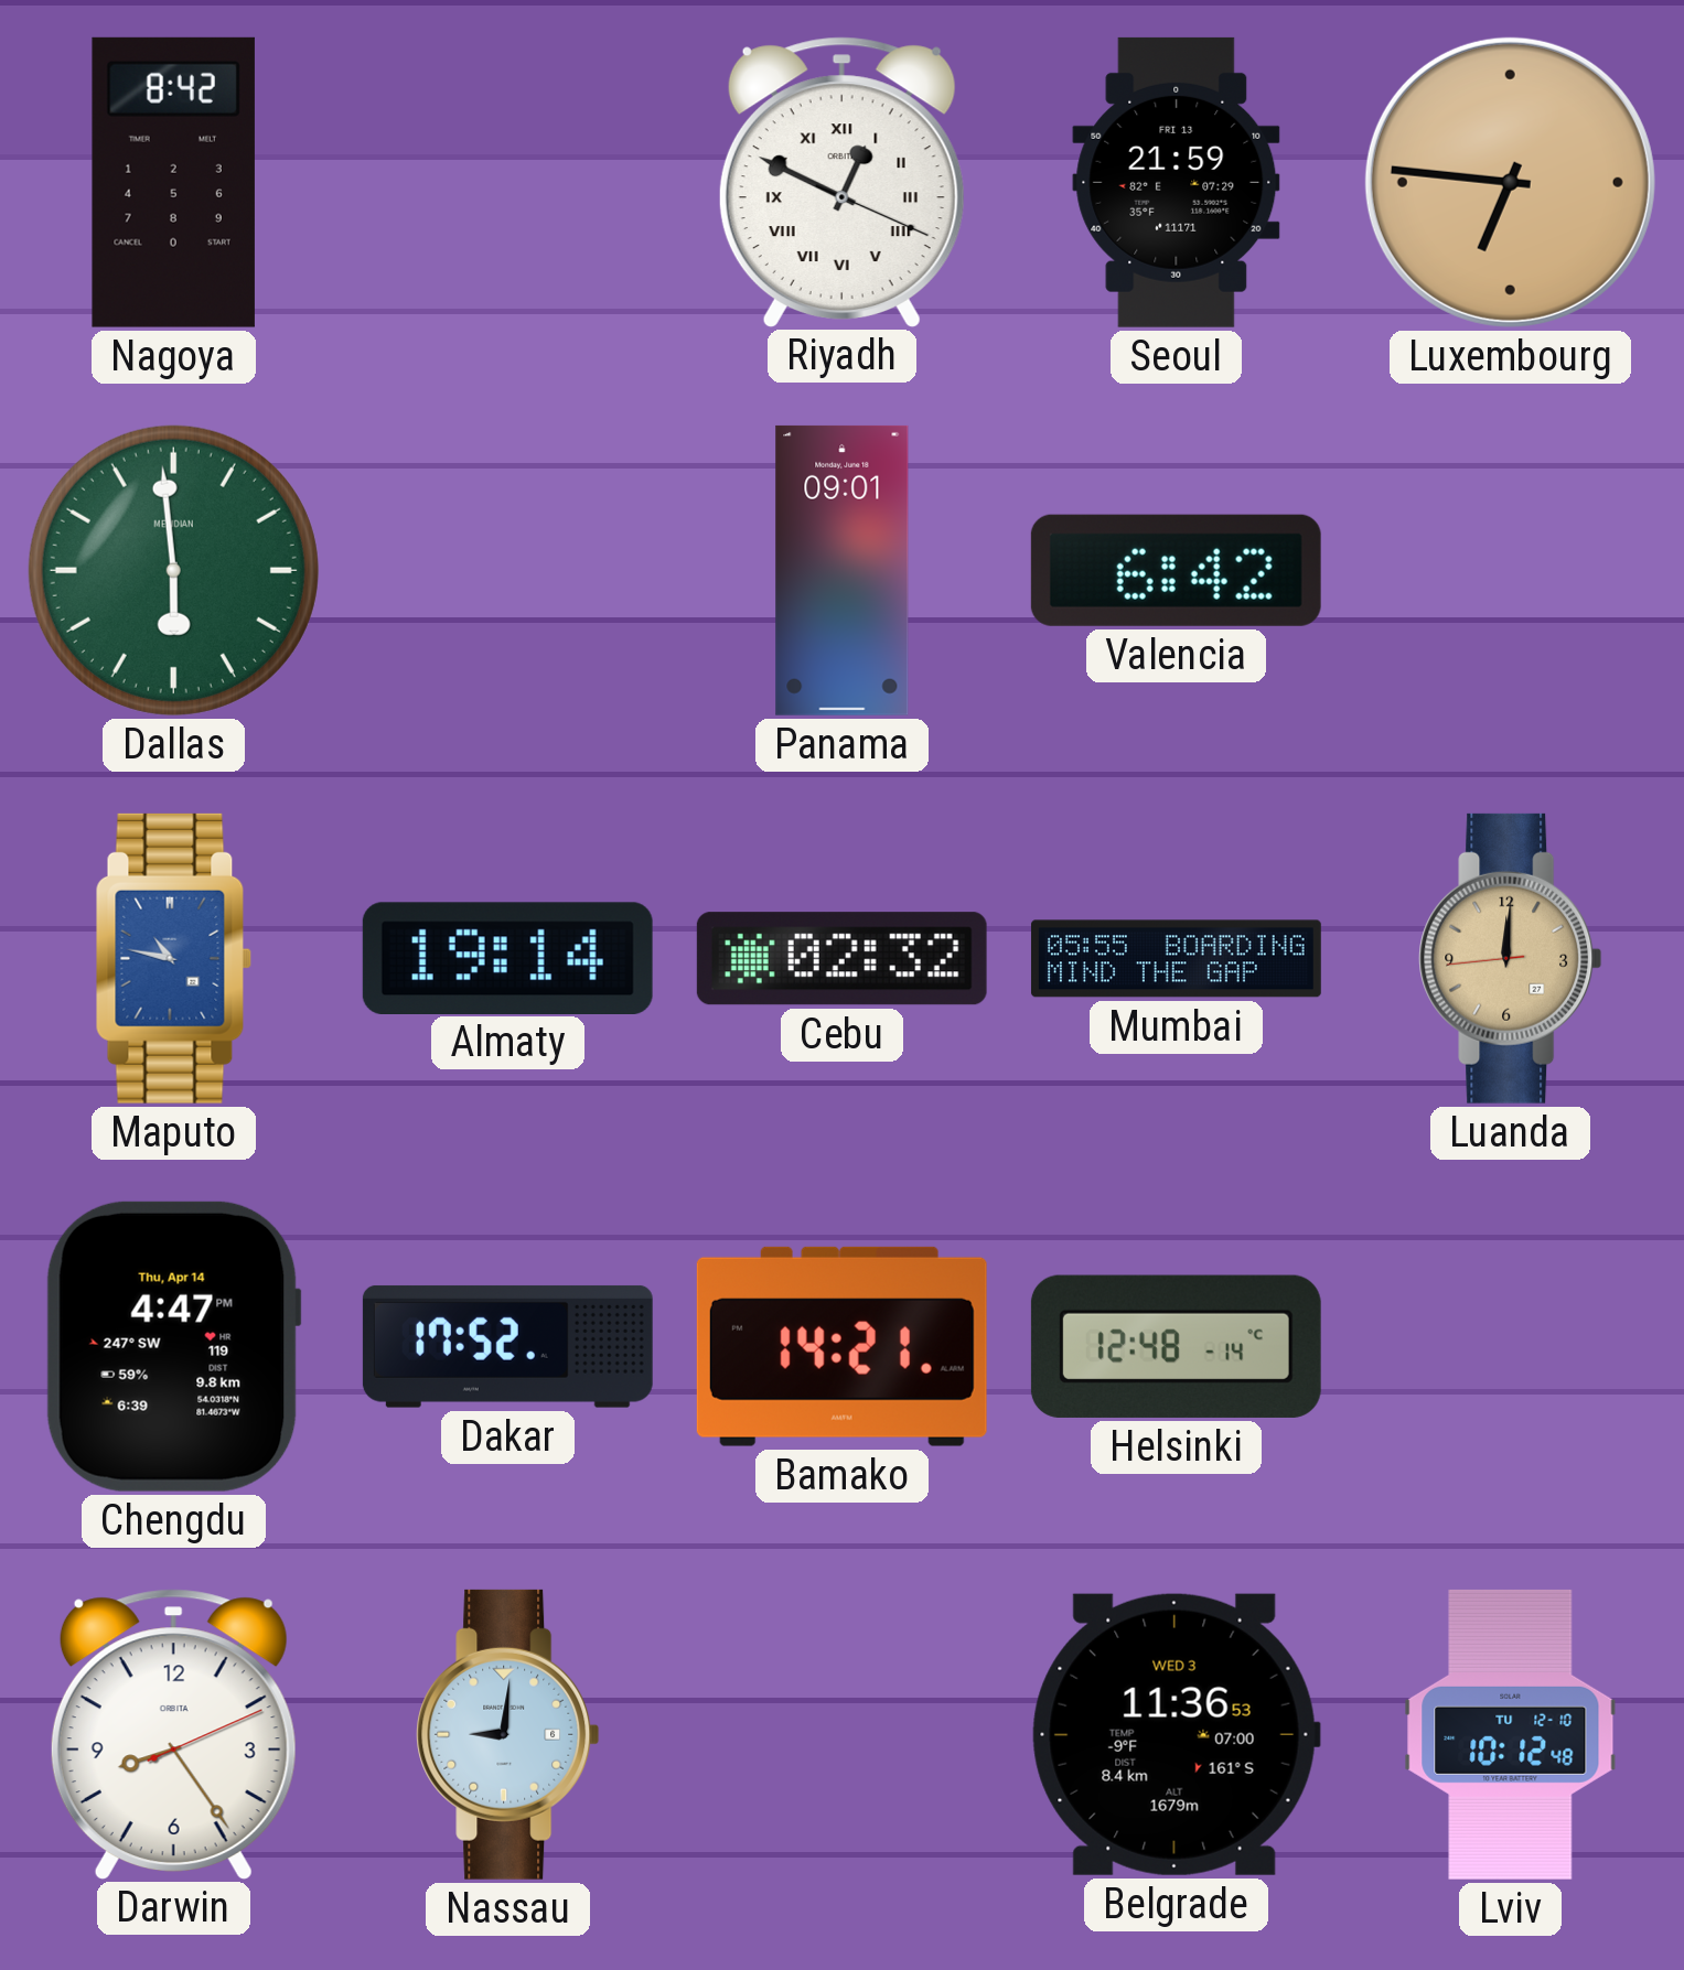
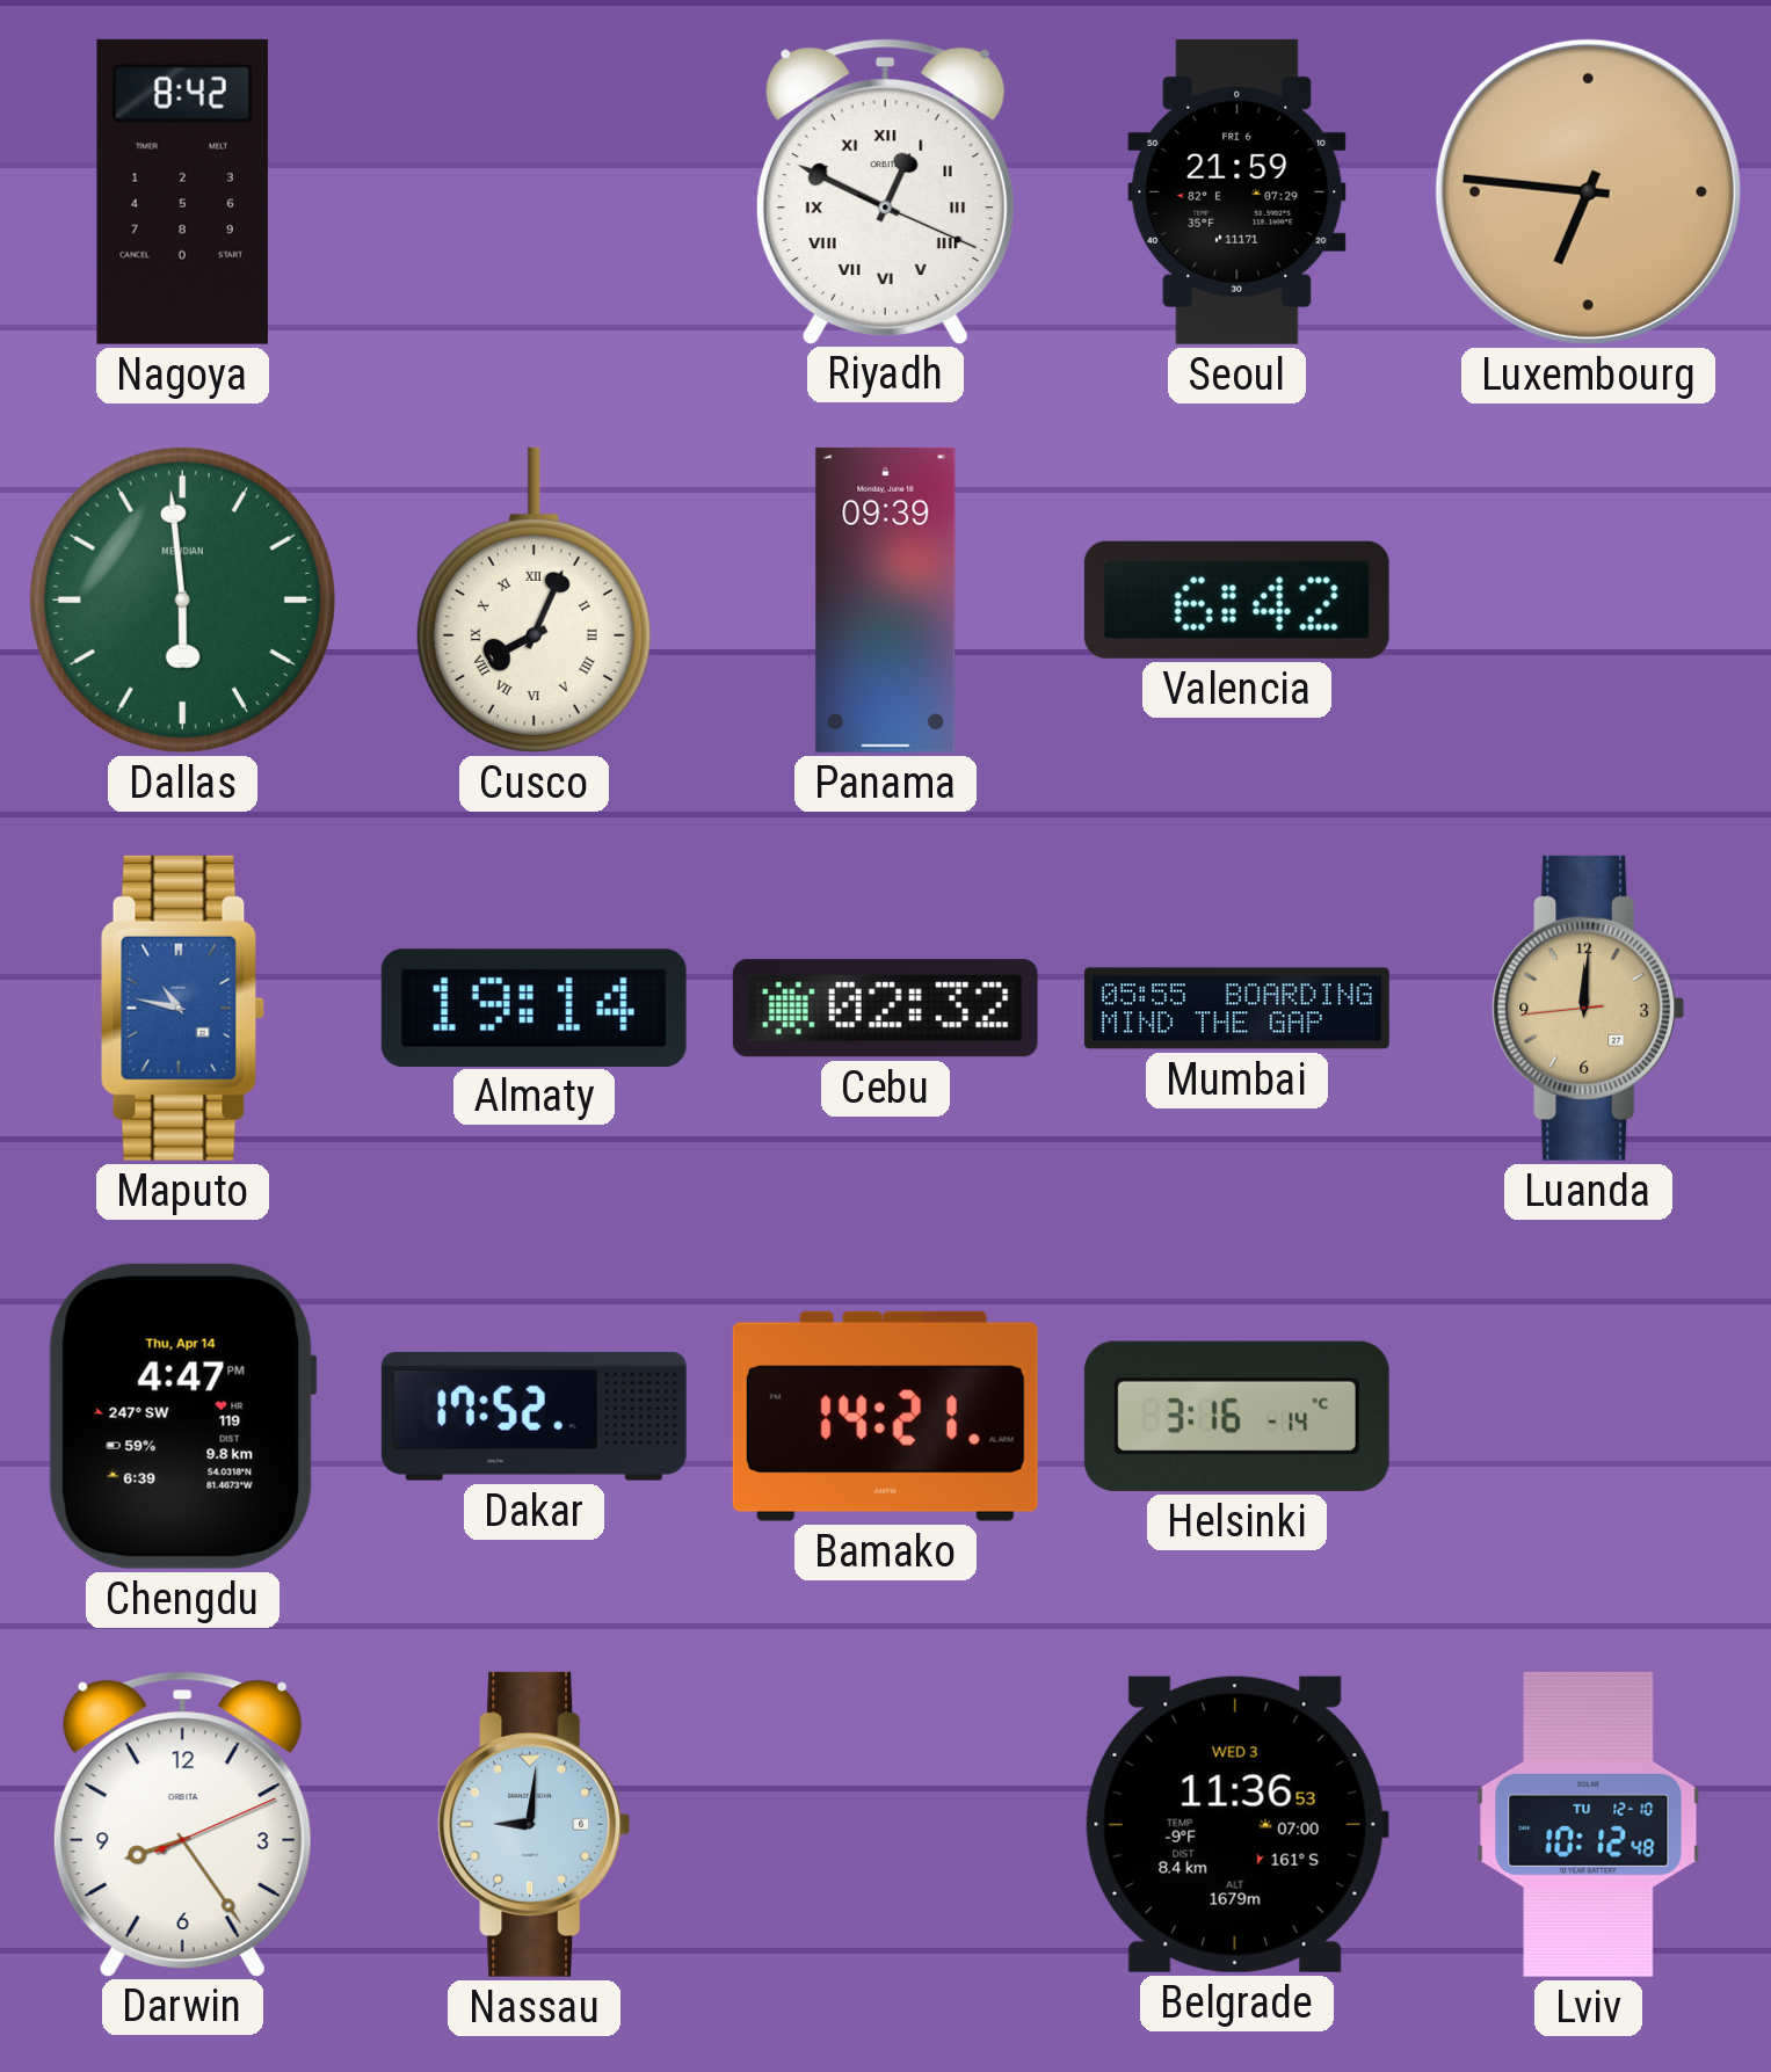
Seoul date: FRI 13 -> FRI 6 (1237, 191)
Cusco: none -> 8:04 (534, 599)
Panama: 09:01 -> 09:39 (886, 599)
Helsinki: 12:48 -> 3:16 (1236, 1416)
